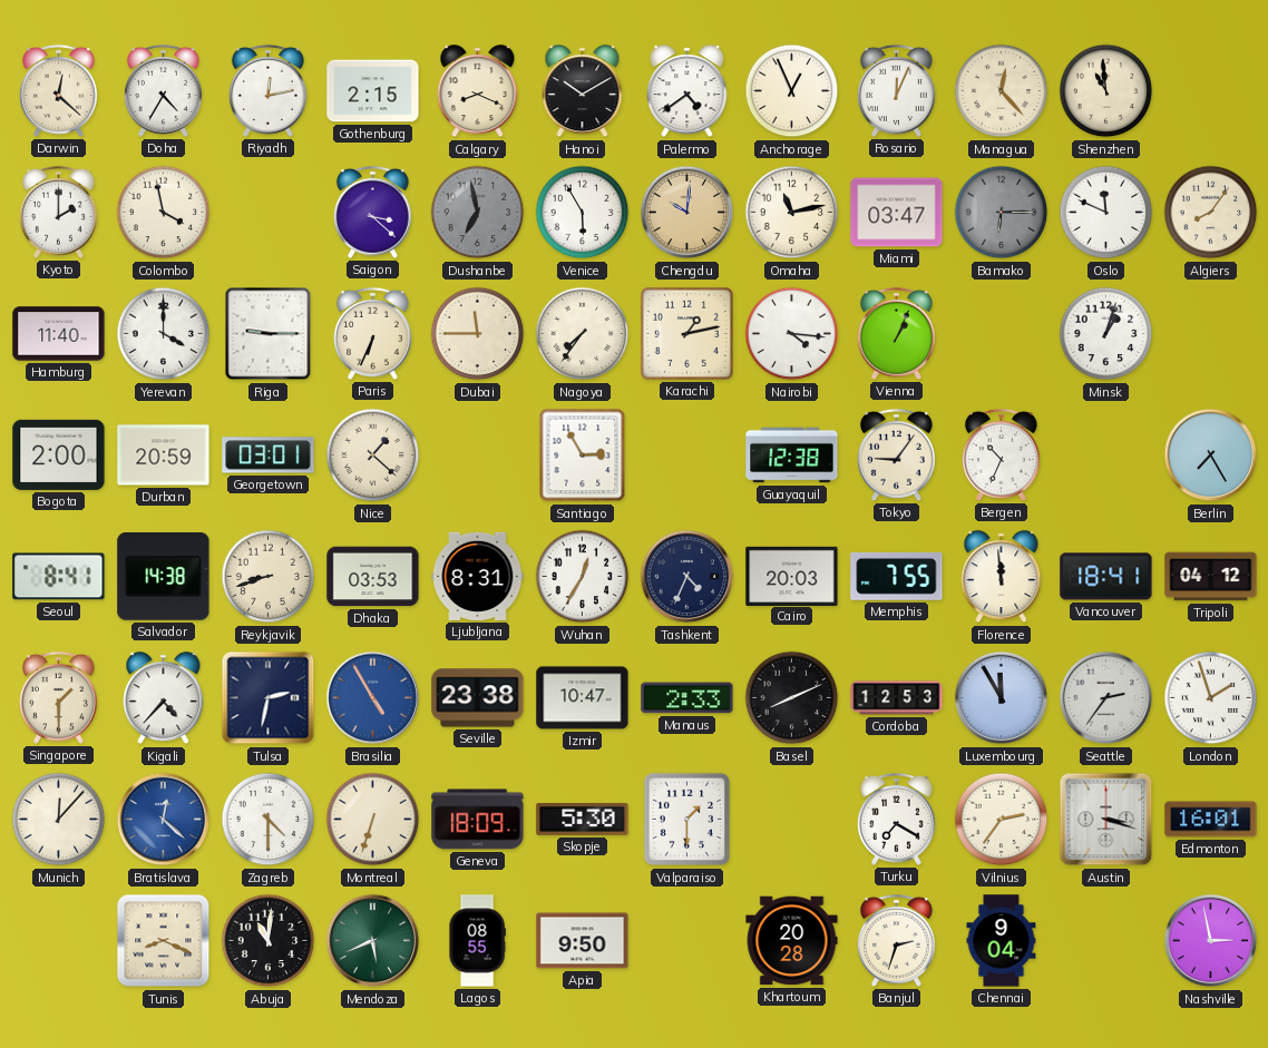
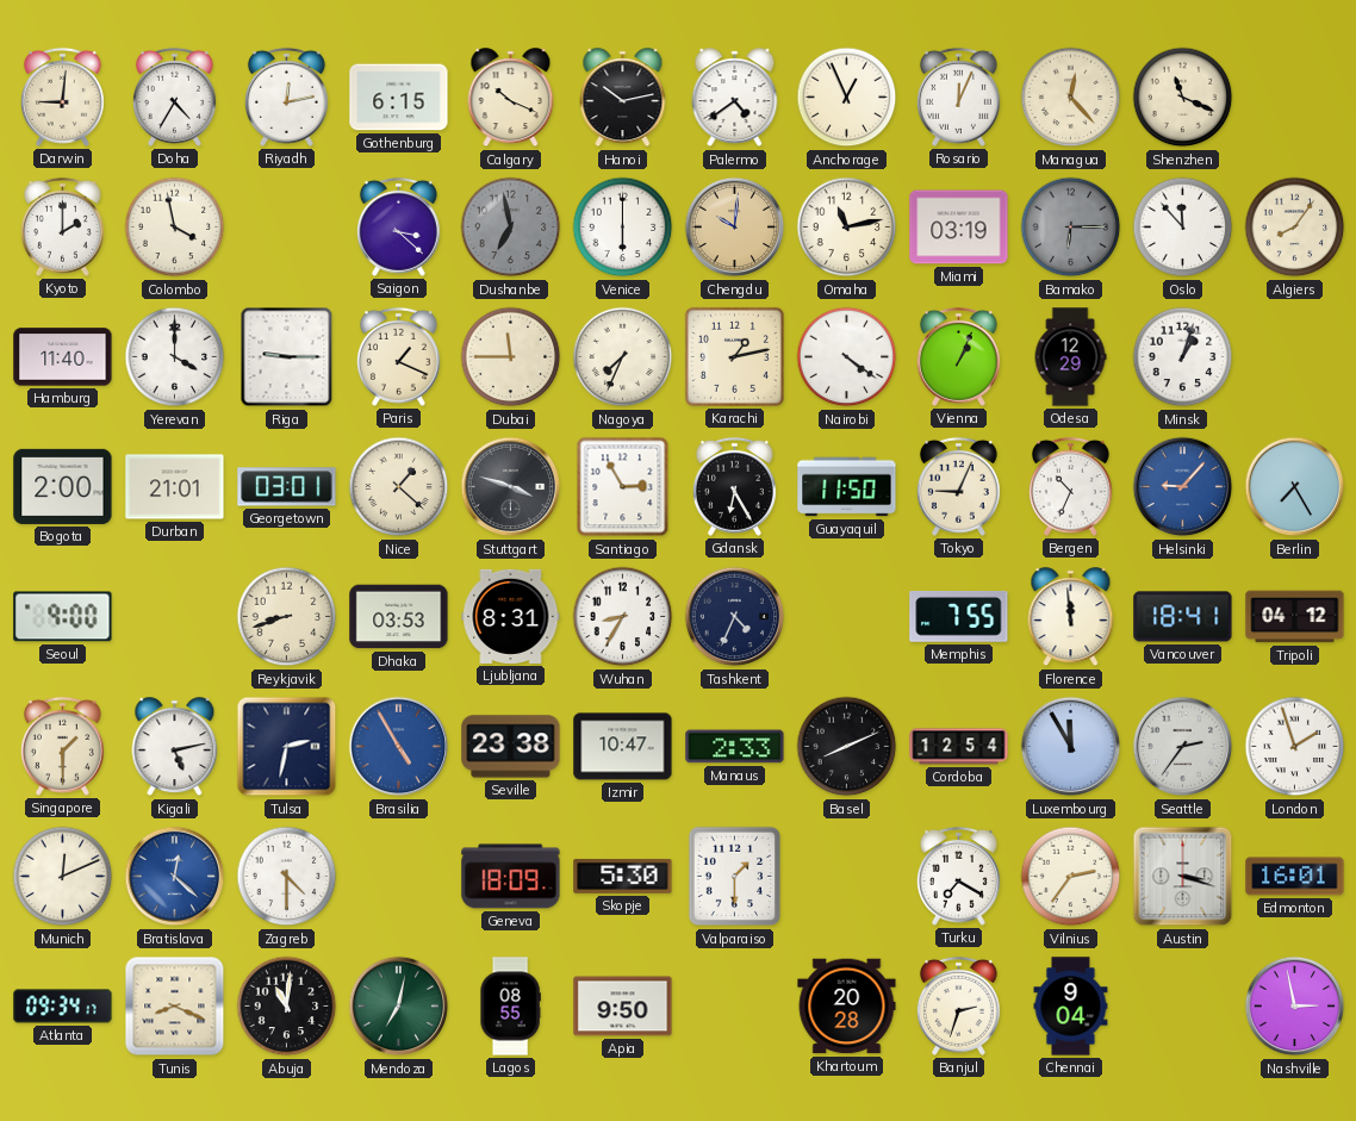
Darwin: 12:22 -> 9:01 (62, 96)
Gothenburg: 2:15 -> 6:15 (399, 98)
Calgary: 8:19 -> 10:19 (511, 98)
Hanoi: 10:10 -> 10:13 (623, 98)
Shenzhen: 10:59 -> 11:19 (1183, 98)
Venice: 5:55 -> 6:00 (623, 228)
Miami: 03:47 -> 03:19 (959, 228)
Oslo: 11:49 -> 11:53 (1183, 228)
Paris: 6:34 -> 1:19 (398, 356)
Nagoya: 7:36 -> 7:34 (623, 357)
Nairobi: 4:16 -> 4:21 (847, 357)
Odesa: none -> 12:29 (1070, 357)
Durban: 20:59 -> 21:01 (175, 487)
Stuttgart: none -> 3:48 (511, 487)
Gdansk: none -> 6:25 (734, 486)
Guayaquil: 12:38 -> 11:50 (847, 487)
Tokyo: 9:06 -> 9:04 (958, 486)
Helsinki: none -> 9:07 (1183, 487)
Seoul: 8:41 -> 9:00 (63, 617)
Salvador: 14:38 -> none (164, 577)
Wuhan: 12:35 -> 8:35 (623, 617)
Cairo: 20:03 -> none (792, 576)
Kigali: 4:37 -> 5:13 (175, 747)
Cordoba: 12:53 -> 12:54 (959, 747)
Munich: 12:07 -> 12:11 (63, 877)
Montreal: 6:33 -> none (373, 820)
Atlanta: none -> 09:34 (63, 1007)
Mendoza: 5:41 -> 7:02 (399, 1007)
